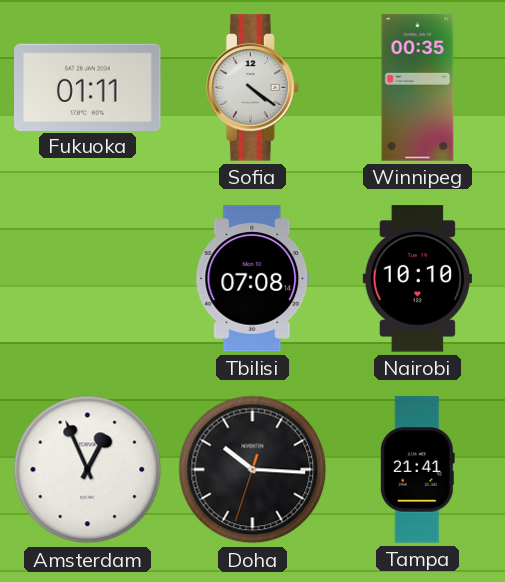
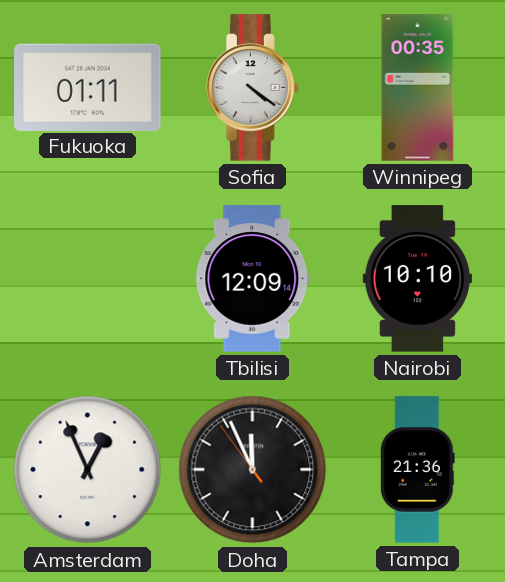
Tbilisi: 07:08 -> 12:09 (253, 279)
Doha: 10:15 -> 11:55 (253, 470)
Tampa: 21:41 -> 21:36 (417, 470)
